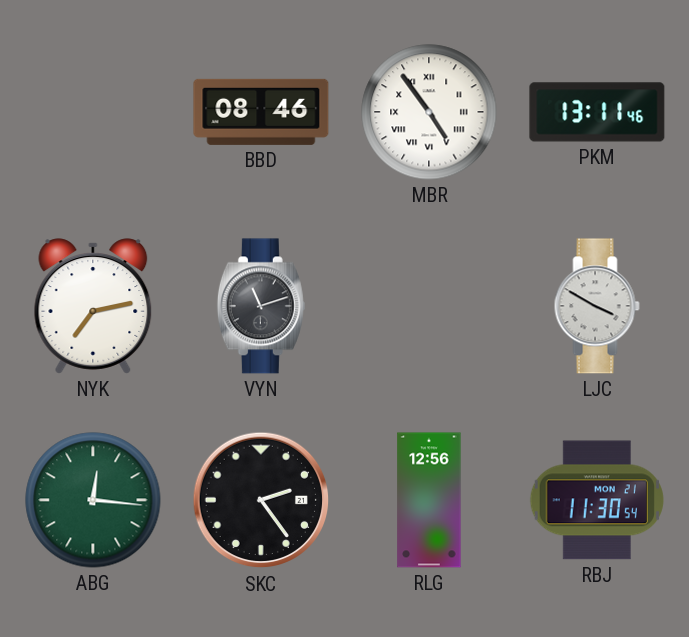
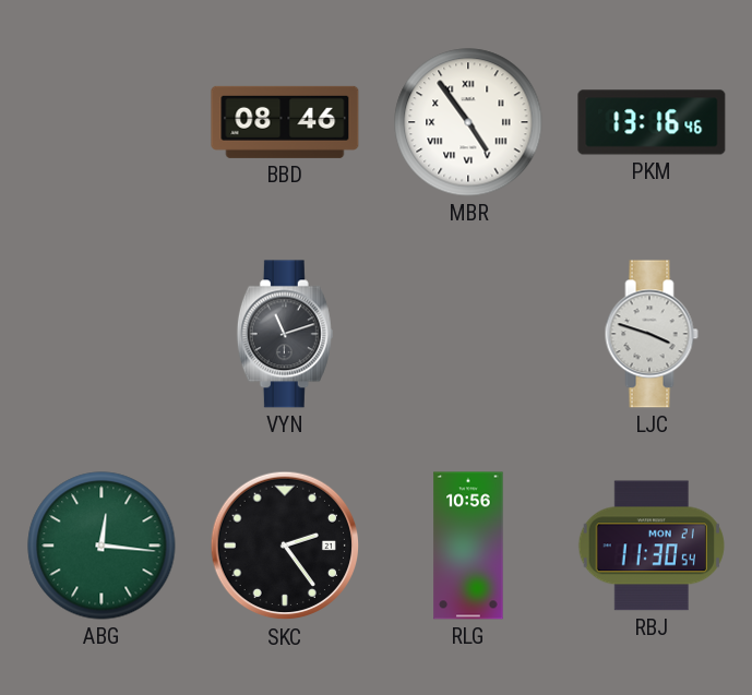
PKM: 13:11 -> 13:16 (652, 122)
NYK: 7:13 -> none (93, 306)
LJC: 3:50 -> 3:48 (652, 334)
RLG: 12:56 -> 10:56 (468, 546)
